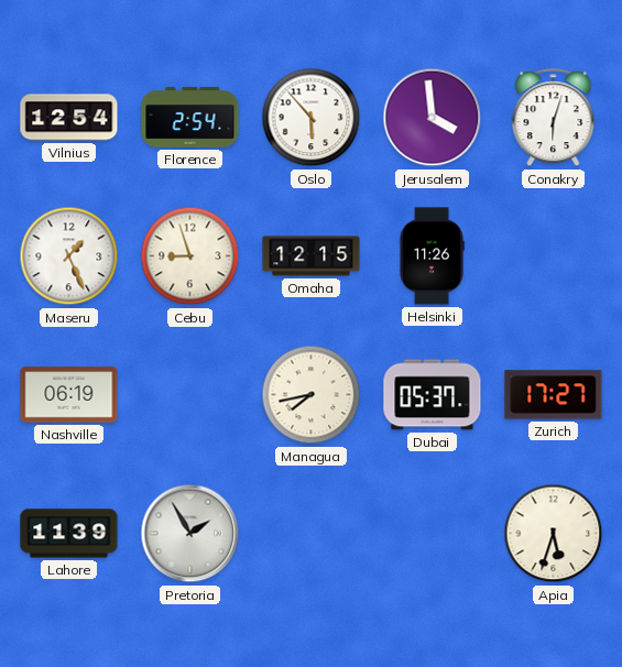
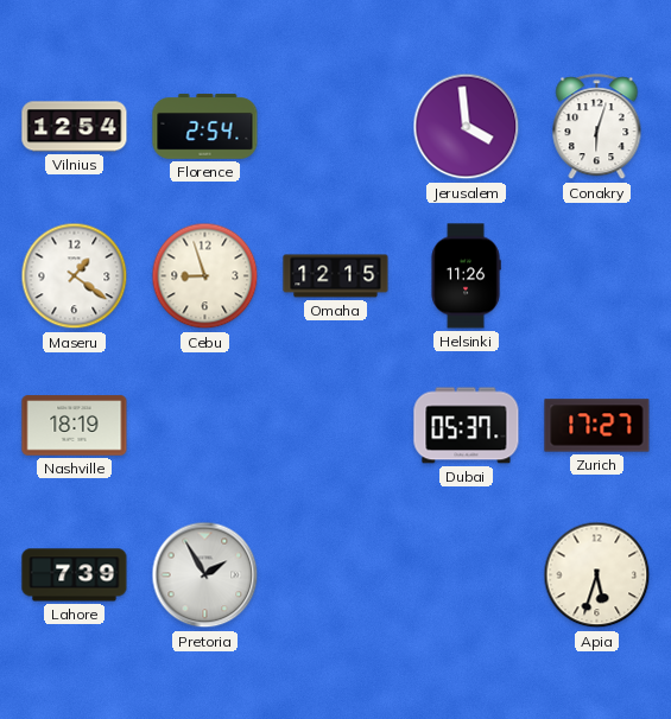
Oslo: 5:53 -> none (312, 118)
Maseru: 1:26 -> 1:21 (75, 276)
Nashville: 06:19 -> 18:19 (75, 426)
Managua: 7:43 -> none (312, 395)
Lahore: 11:39 -> 7:39 (75, 575)
